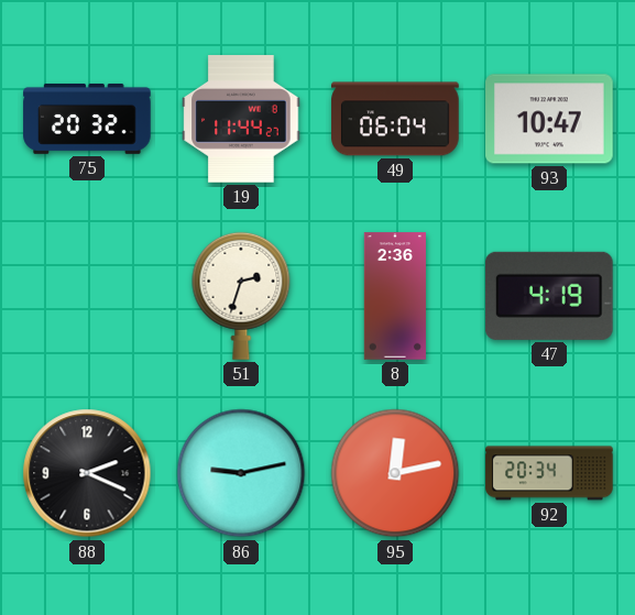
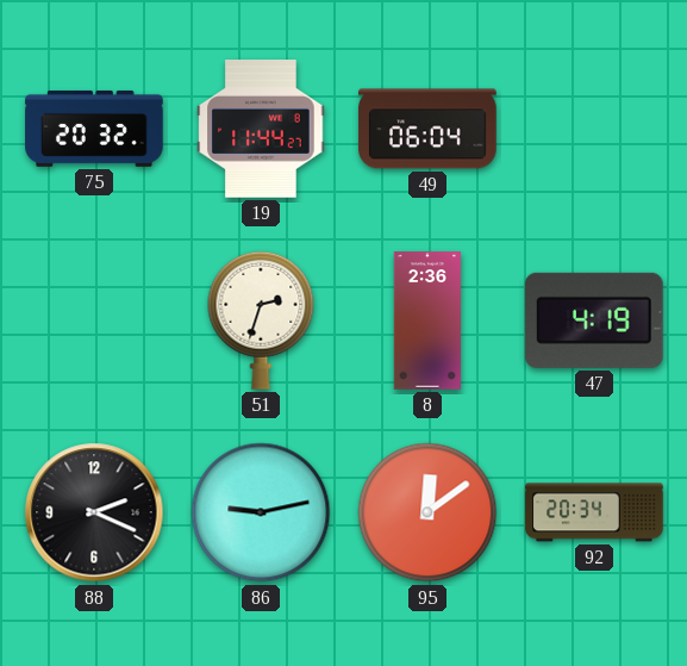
93: 10:47 -> none (549, 119)
95: 12:13 -> 12:09 (427, 512)
